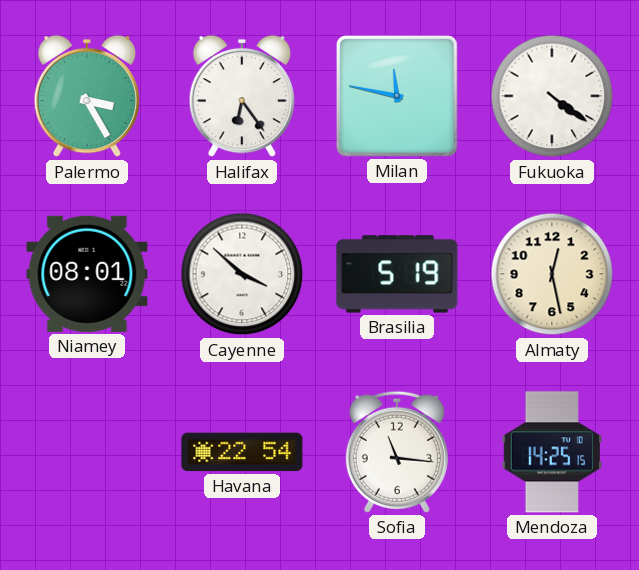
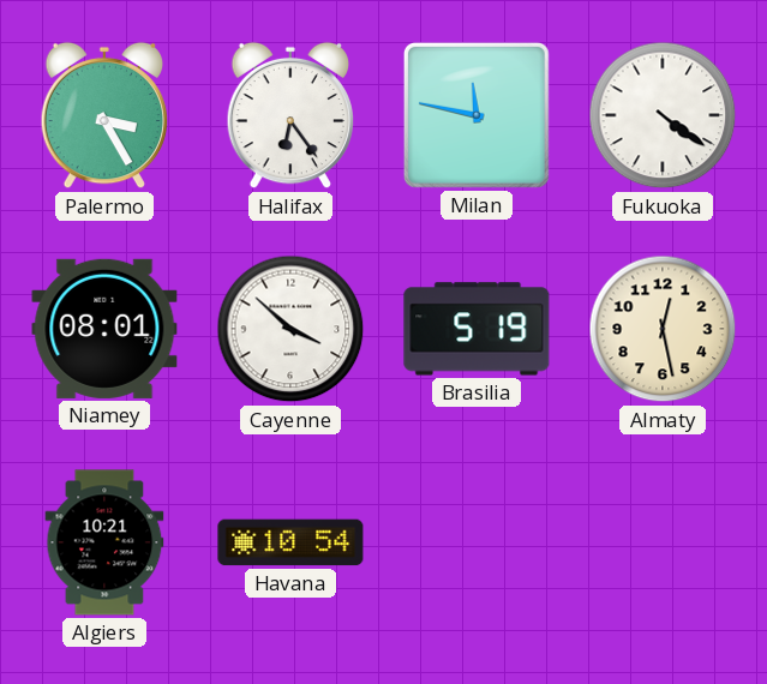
Algiers: none -> 10:21 (104, 542)
Havana: 22:54 -> 10:54 (290, 542)
Sofia: 11:16 -> none (397, 452)
Mendoza: 14:25 -> none (552, 452)
